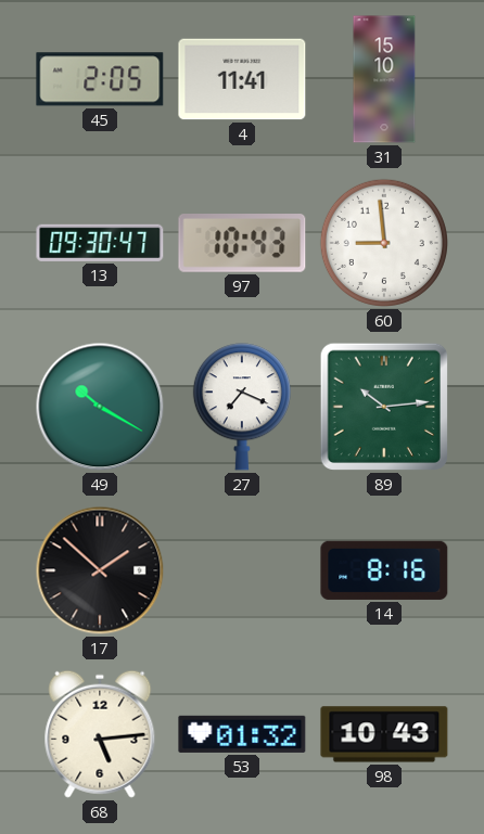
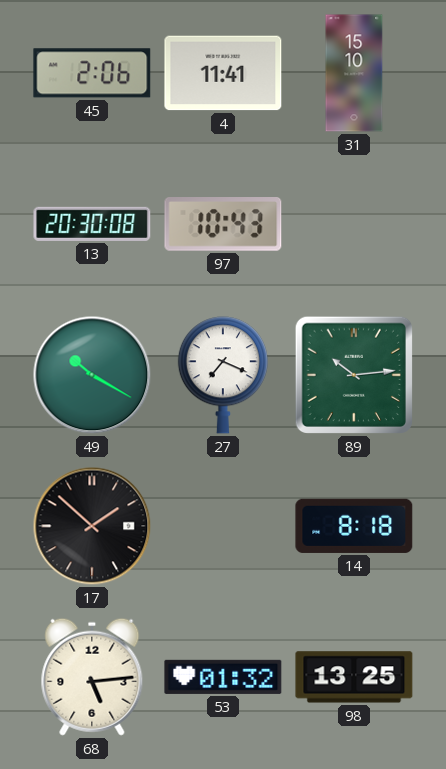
45: 2:05 -> 2:06 (92, 73)
13: 09:30 -> 20:30 (92, 224)
60: 8:59 -> none (384, 243)
14: 8:16 -> 8:18 (354, 526)
98: 10:43 -> 13:25 (354, 677)
